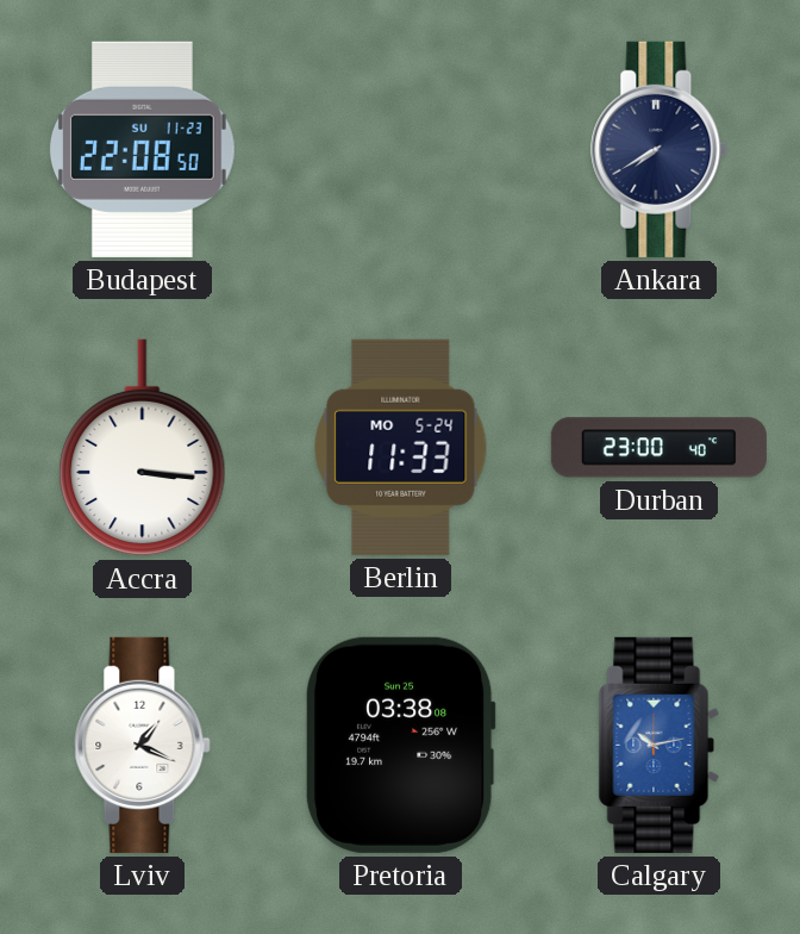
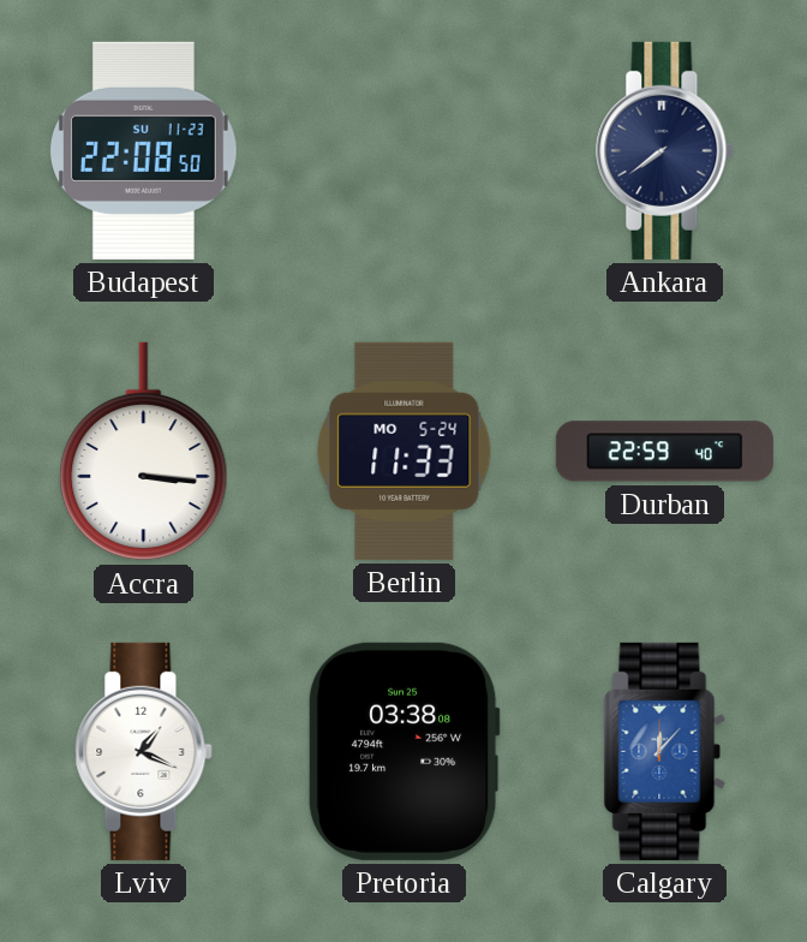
Ankara: 7:40 -> 7:39 (665, 150)
Durban: 23:00 -> 22:59 (664, 452)
Calgary: 10:13 -> 12:07 (665, 751)
